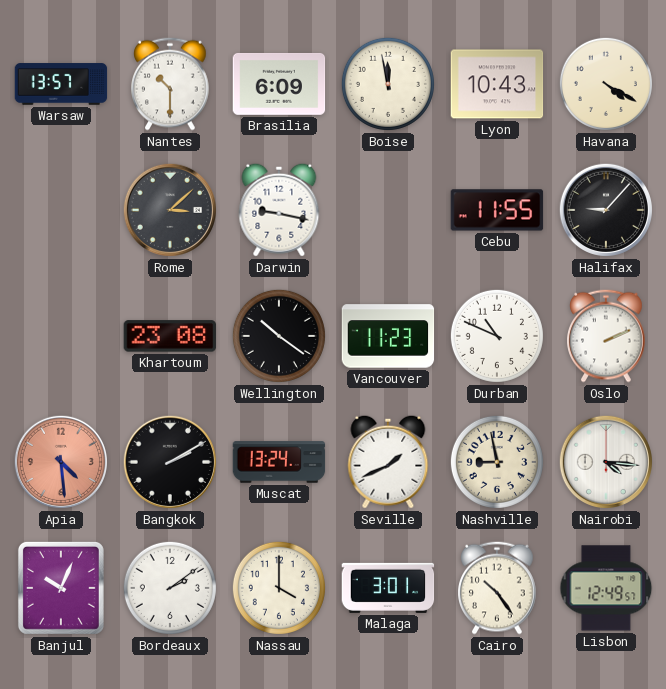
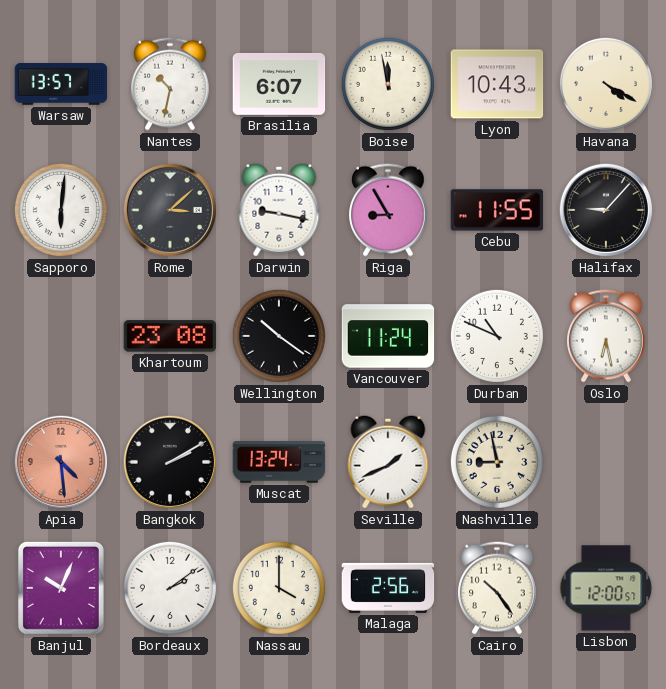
Nantes: 10:30 -> 10:32 (170, 84)
Brasilia: 6:09 -> 6:07 (279, 84)
Sapporo: none -> 6:01 (61, 210)
Riga: none -> 8:55 (388, 210)
Vancouver: 11:23 -> 11:24 (388, 336)
Oslo: 2:11 -> 6:28 (606, 336)
Nairobi: 4:16 -> none (606, 462)
Malaga: 3:01 -> 2:56 (388, 588)
Lisbon: 12:49 -> 12:00 (606, 588)
